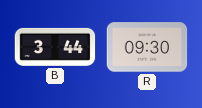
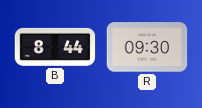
B: 3:44 -> 8:44 (55, 47)
